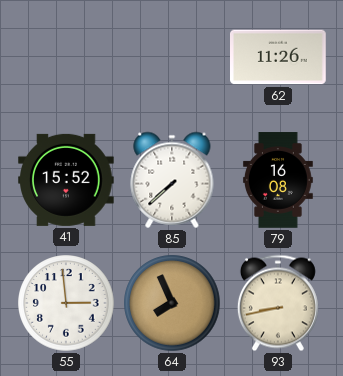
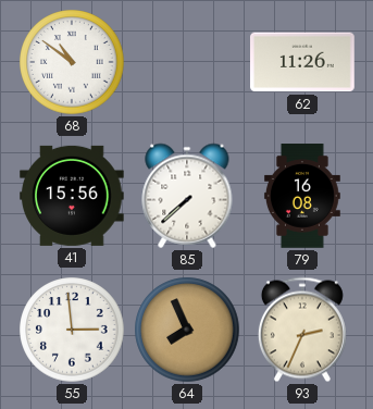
68: none -> 10:51 (72, 62)
41: 15:52 -> 15:56 (73, 196)
93: 8:43 -> 2:34 (302, 330)
